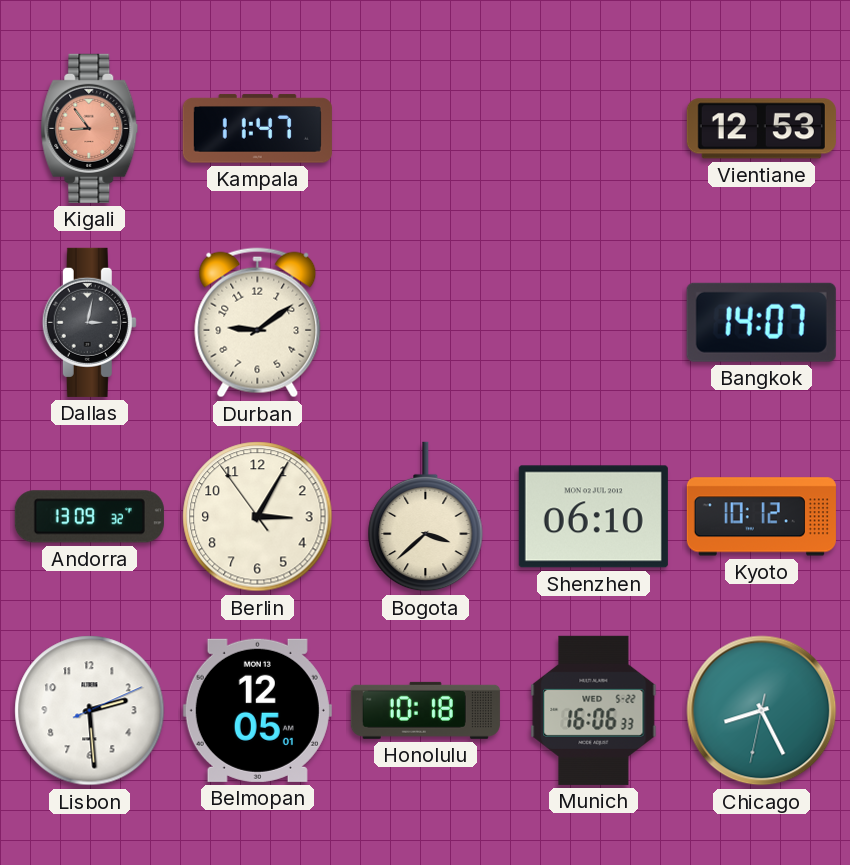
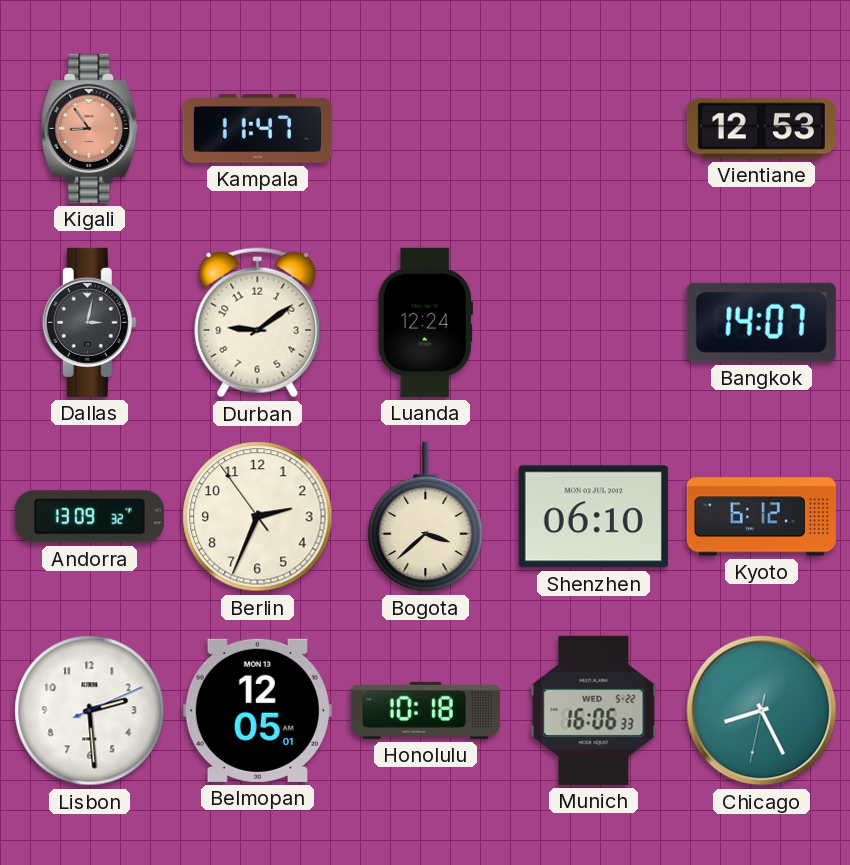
Luanda: none -> 12:24 (425, 322)
Berlin: 3:04 -> 2:33 (258, 517)
Kyoto: 10:12 -> 6:12 (761, 517)
